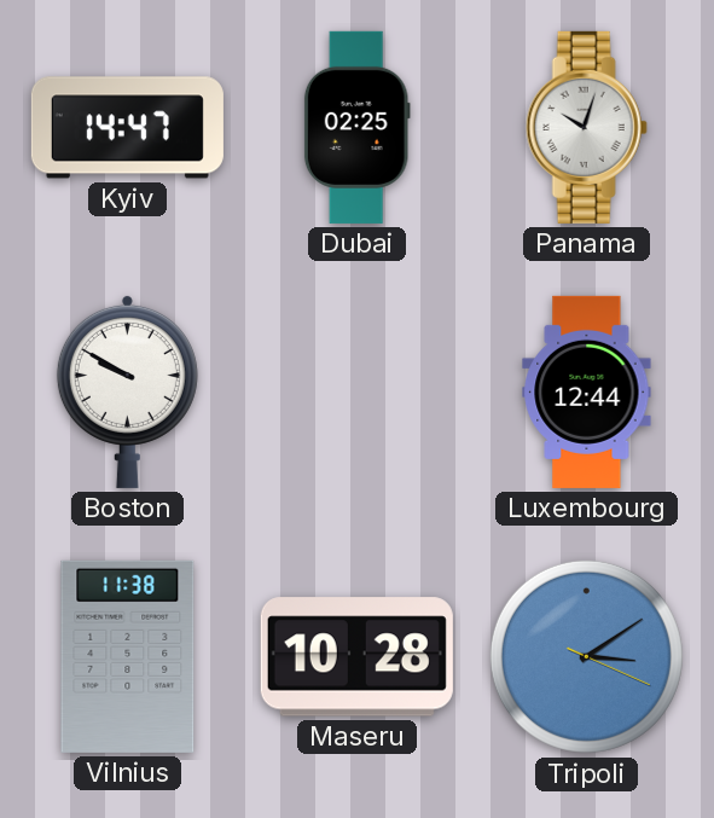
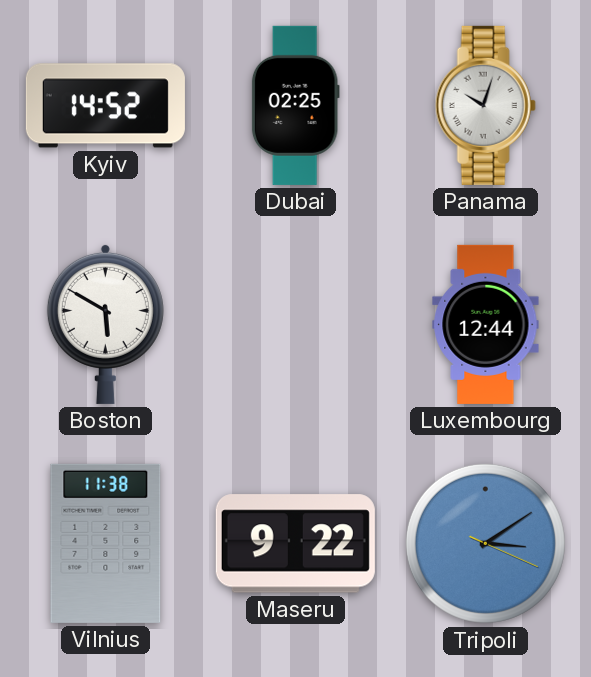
Kyiv: 14:47 -> 14:52 (105, 106)
Boston: 9:50 -> 5:50 (105, 324)
Maseru: 10:28 -> 9:22 (295, 544)
